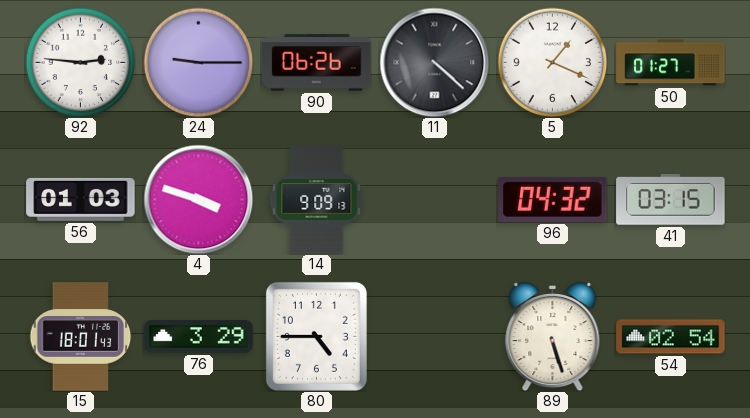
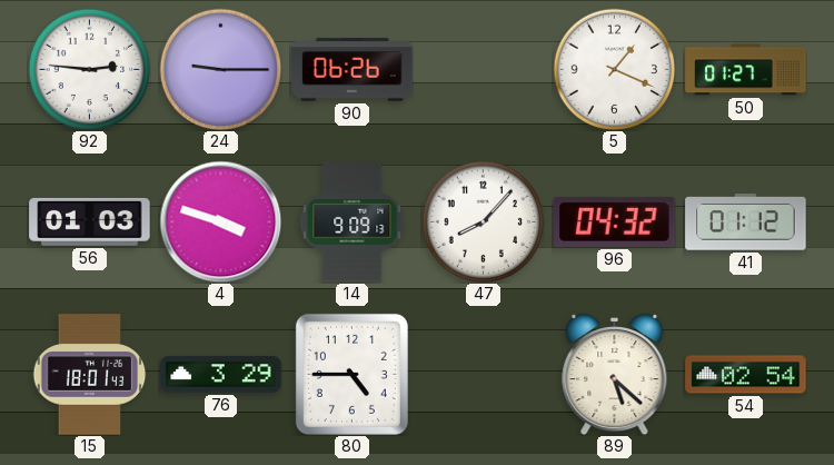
11: 4:22 -> none (434, 62)
47: none -> 8:07 (483, 221)
41: 03:15 -> 01:12 (746, 222)
89: 5:27 -> 5:22 (615, 375)
